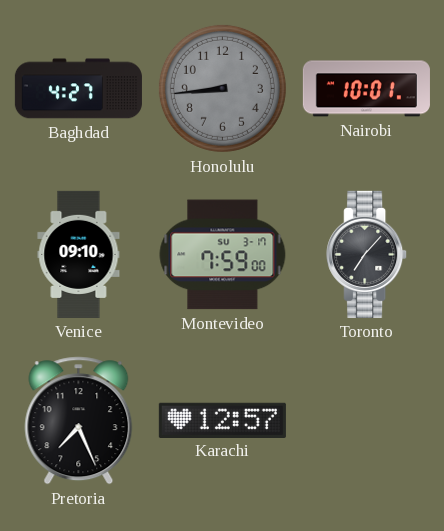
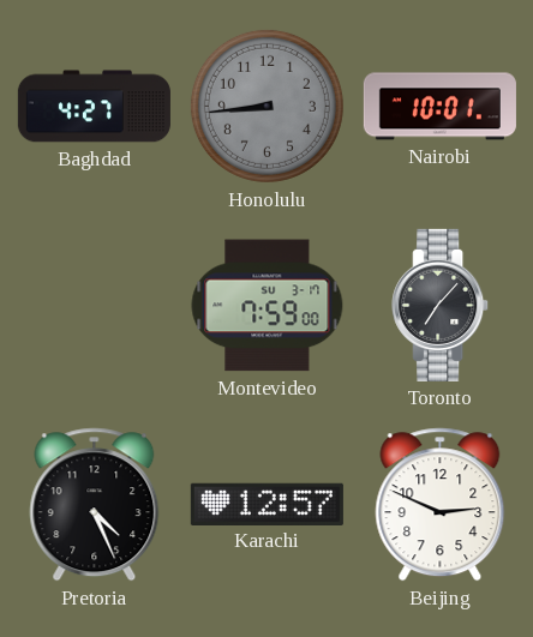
Venice: 09:10 -> none (79, 254)
Pretoria: 7:26 -> 4:26 (95, 505)
Beijing: none -> 2:49 (441, 505)
